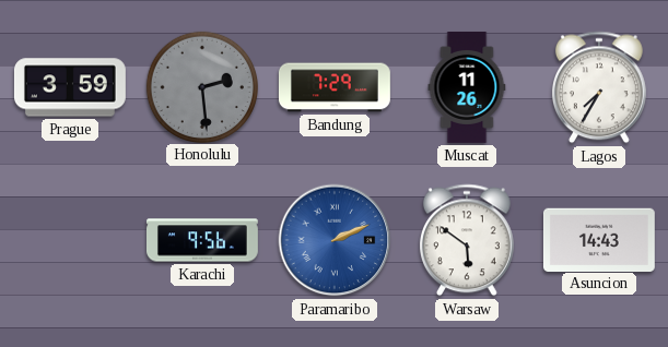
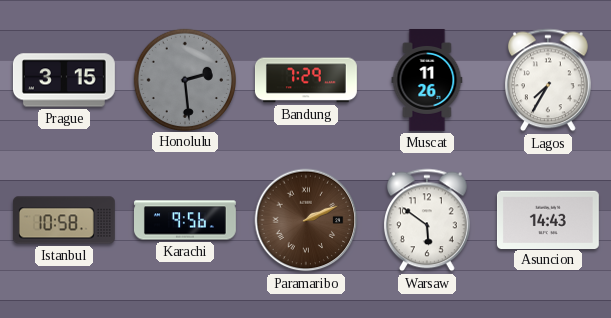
Prague: 3:59 -> 3:15 (64, 80)
Istanbul: none -> 10:58 (64, 220)
Paramaribo dial: blue -> brown (306, 220)
